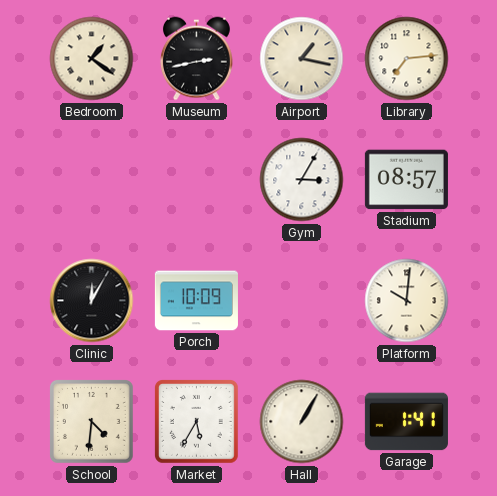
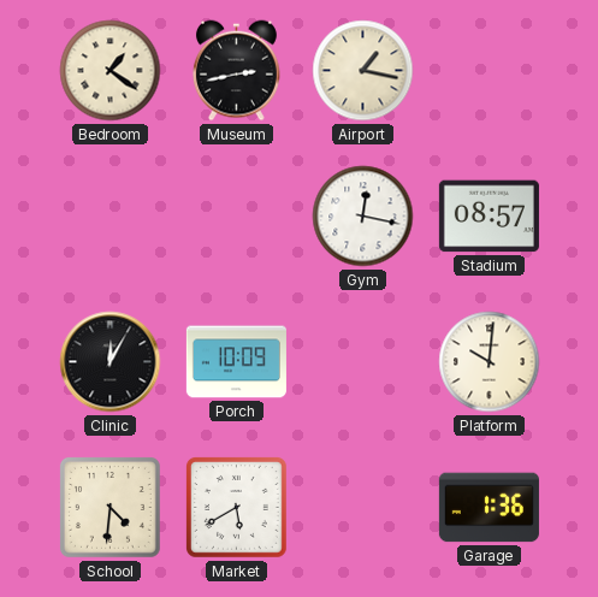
Library: 7:14 -> none (407, 59)
Gym: 3:05 -> 12:17 (363, 217)
Market: 5:35 -> 5:40 (236, 507)
Hall: 1:05 -> none (302, 422)
Garage: 1:41 -> 1:36 (489, 508)
